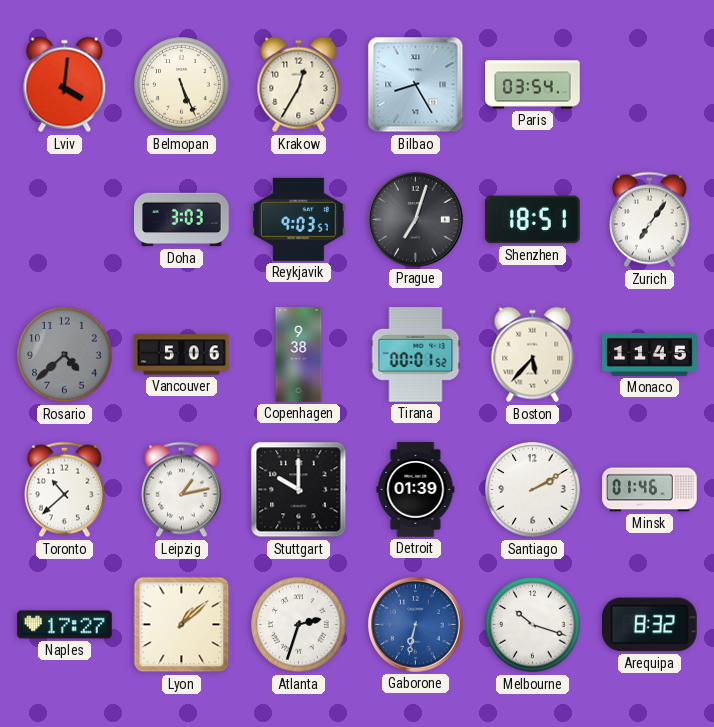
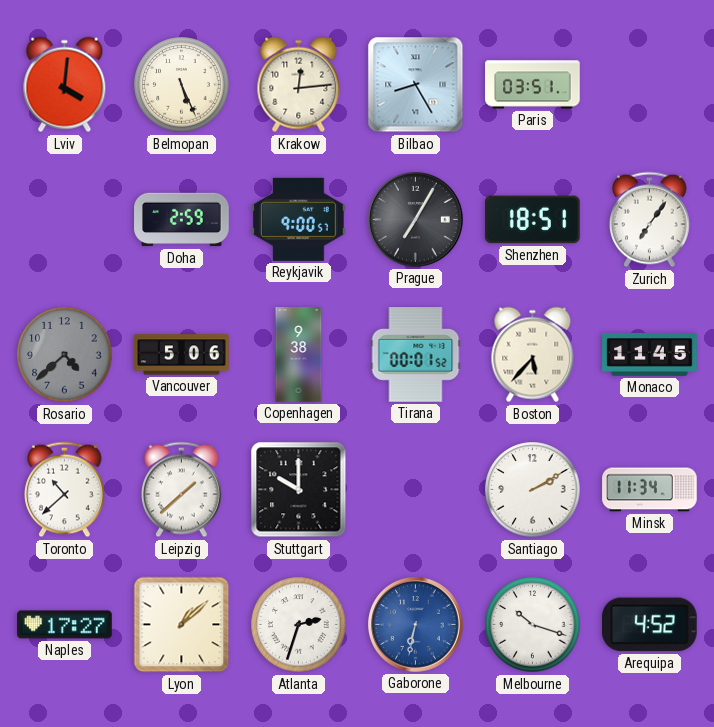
Krakow: 12:35 -> 12:14 (299, 85)
Paris: 03:54 -> 03:51 (533, 85)
Doha: 3:03 -> 2:59 (182, 220)
Reykjavik: 9:03 -> 9:00 (299, 219)
Prague: 7:03 -> 7:05 (416, 220)
Leipzig: 1:13 -> 1:38 (182, 490)
Detroit: 01:39 -> none (416, 490)
Minsk: 01:46 -> 11:34 (650, 490)
Arequipa: 8:32 -> 4:52 (650, 625)
